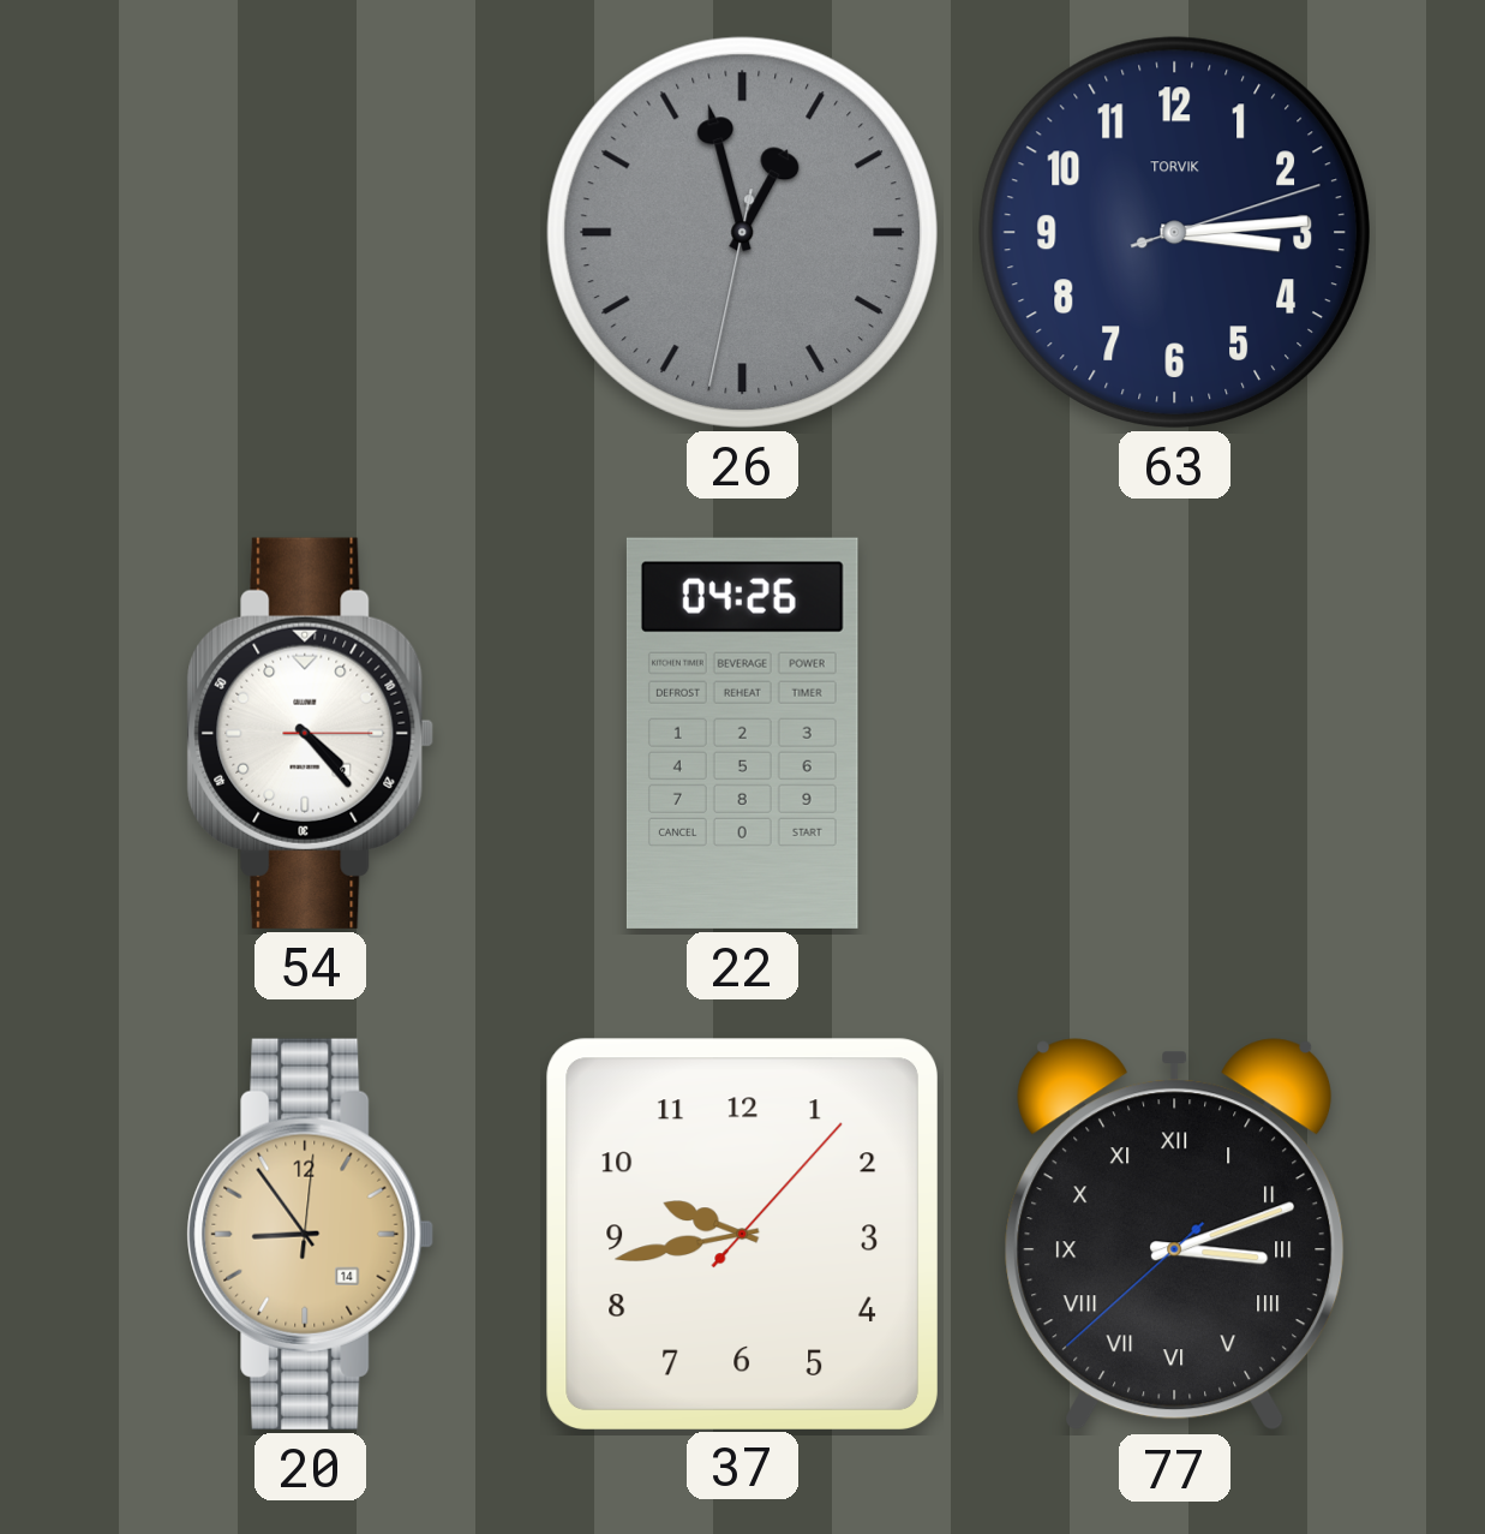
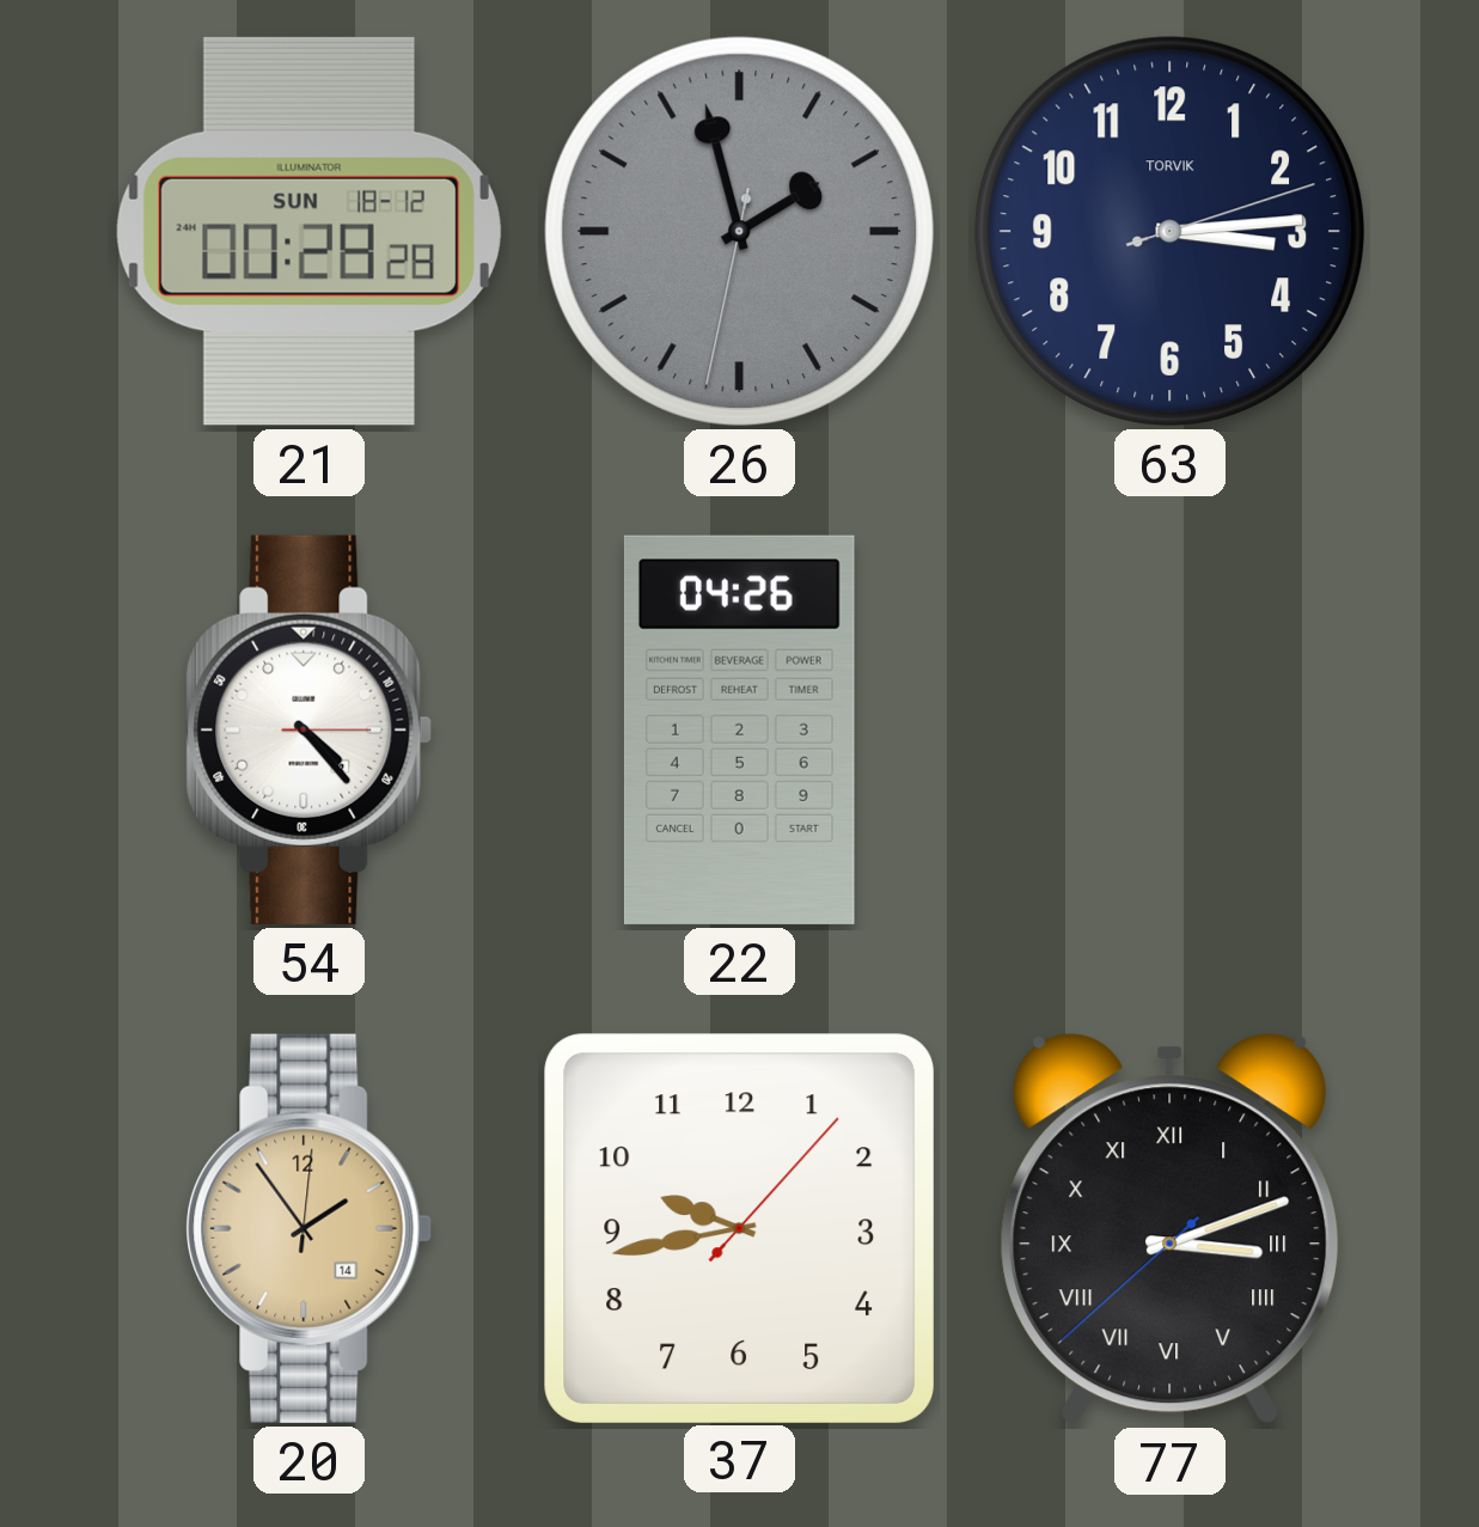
21: none -> 00:28 (308, 231)
26: 12:57 -> 1:57 (739, 231)
20: 8:54 -> 1:54 (310, 1228)
